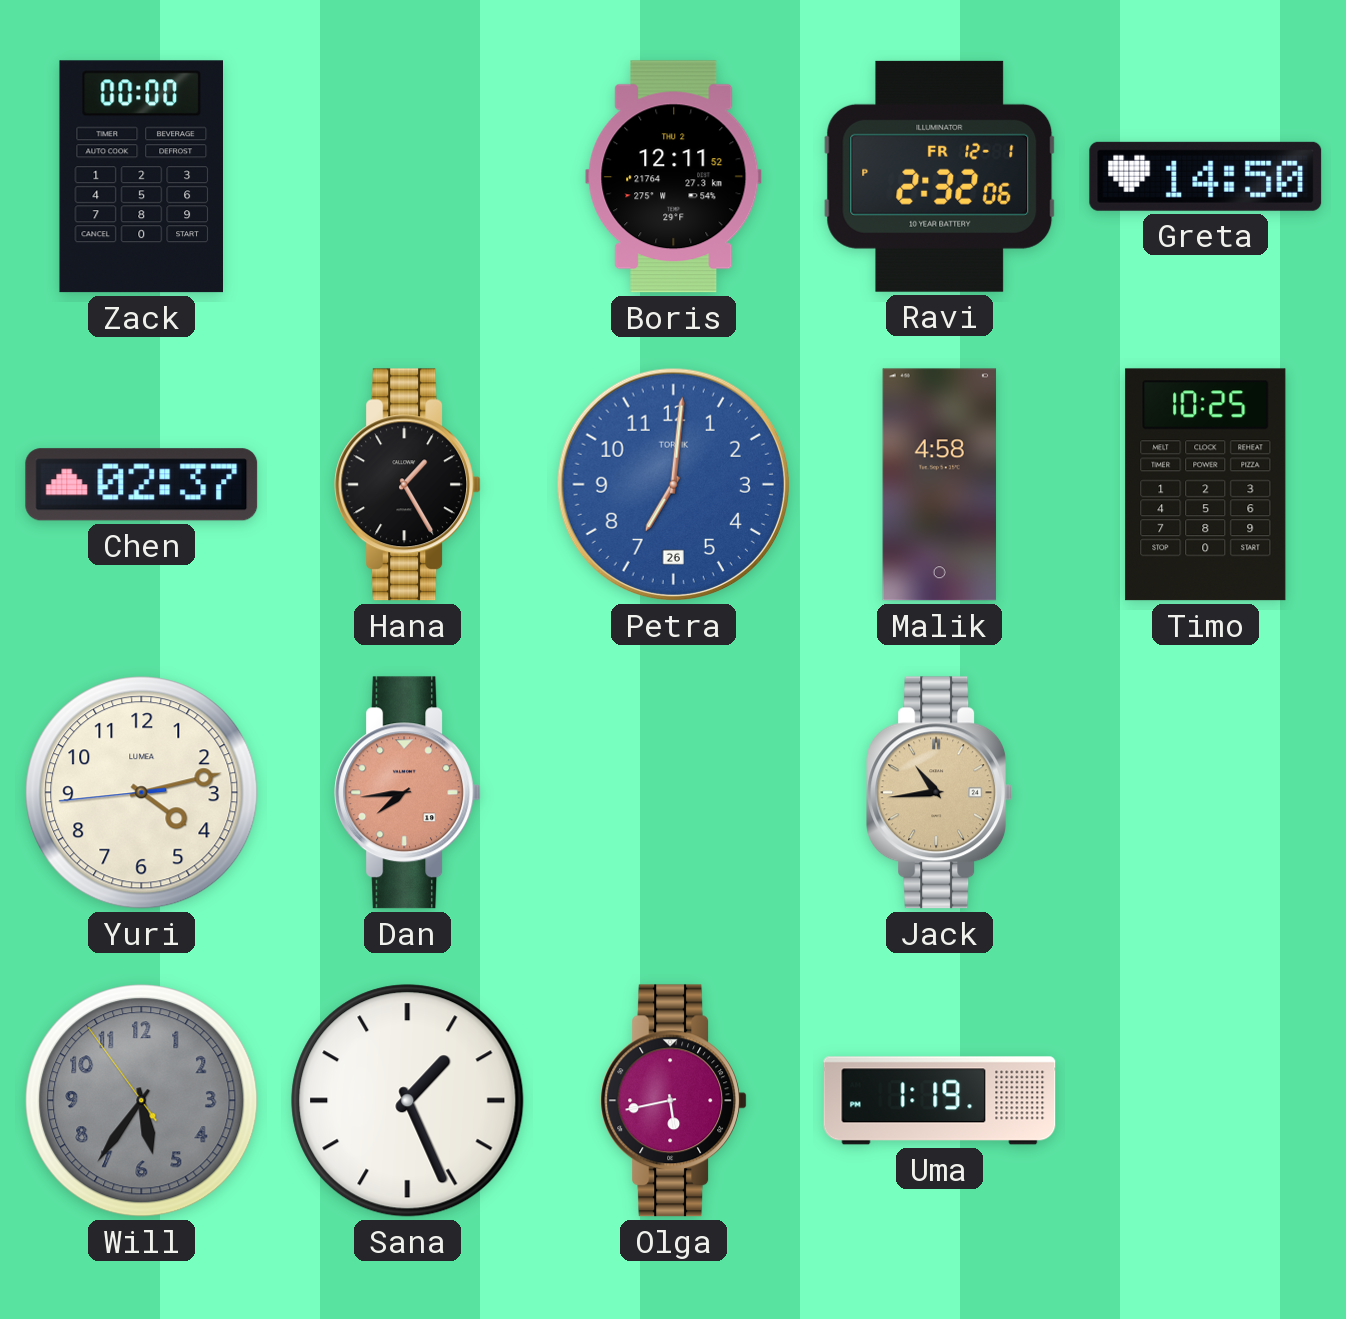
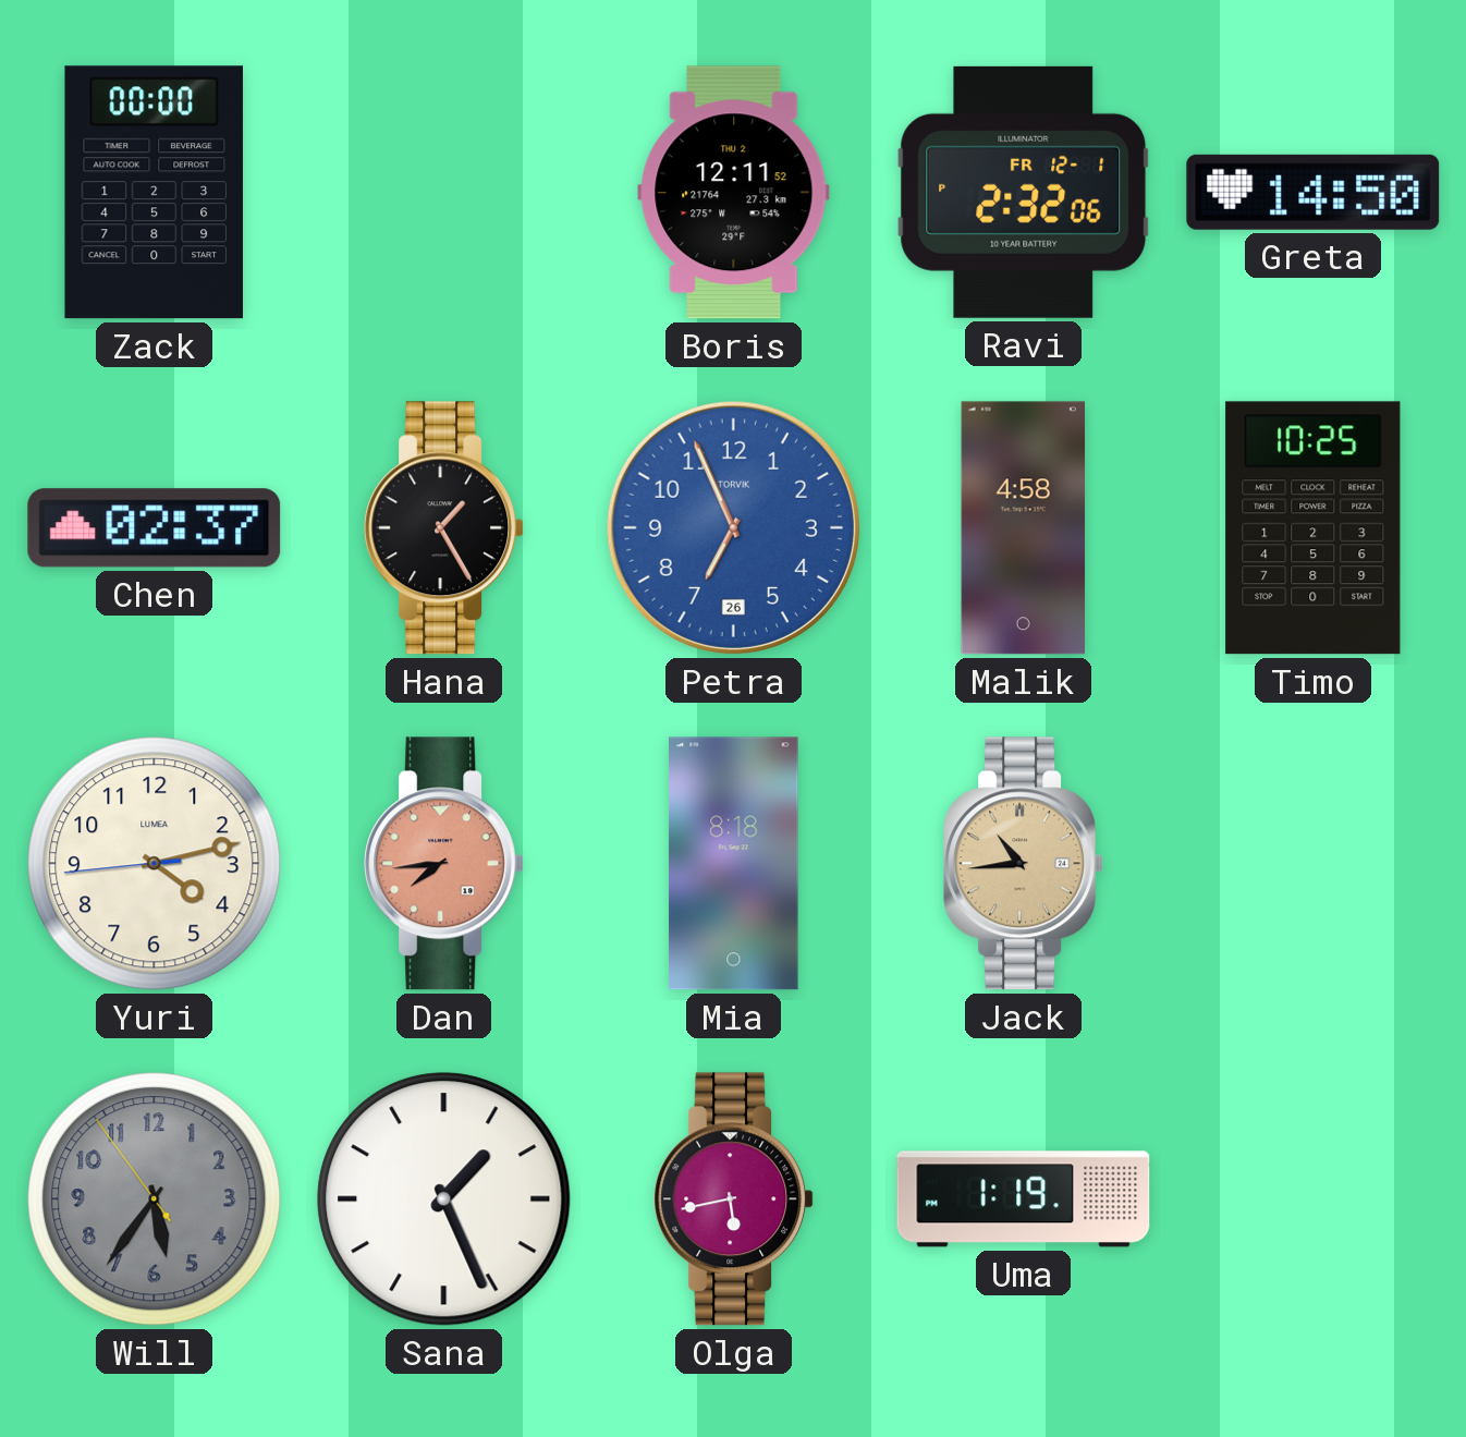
Petra: 7:01 -> 6:56 (733, 527)
Mia: none -> 8:18 (734, 864)
